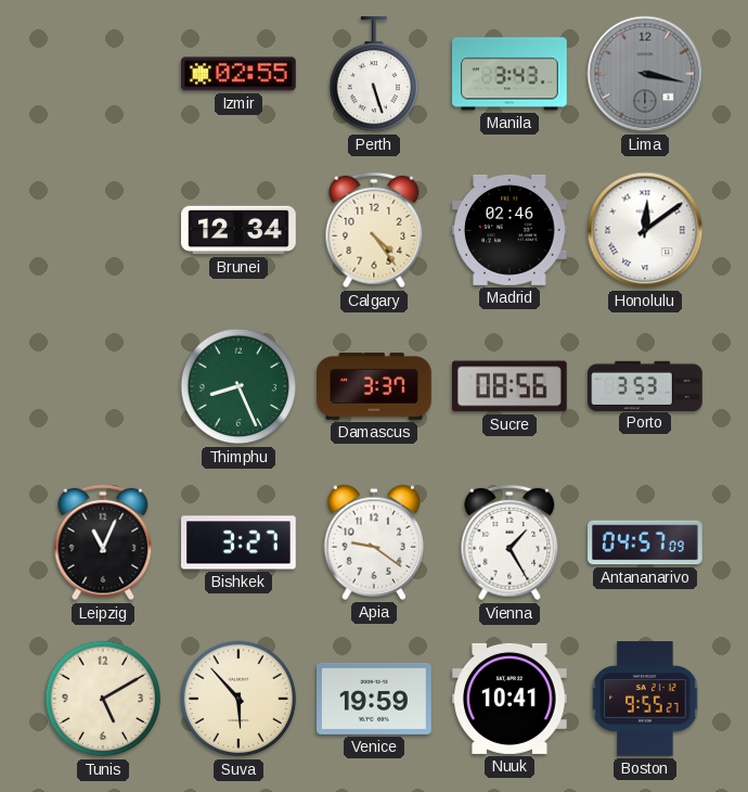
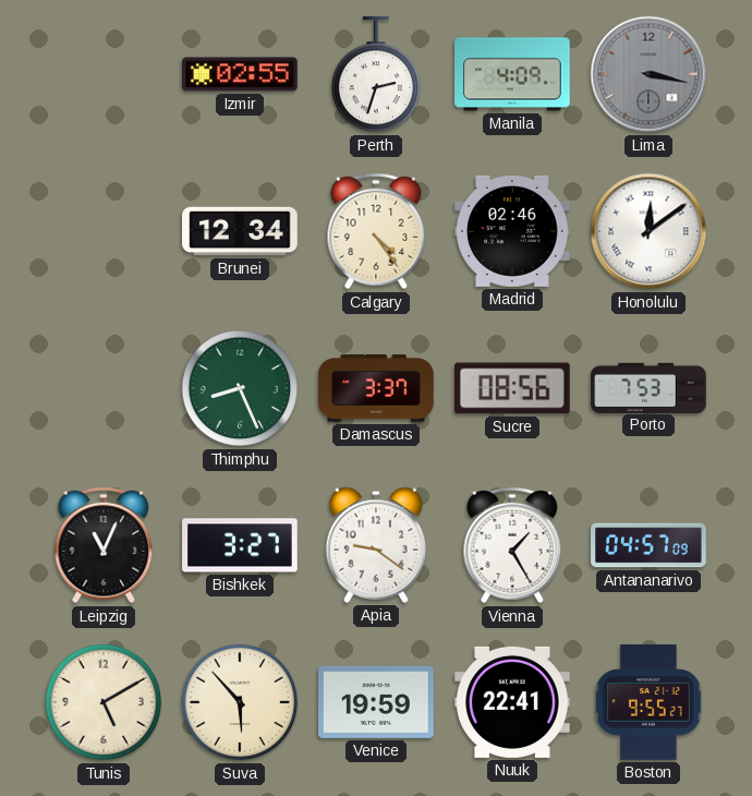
Perth: 5:27 -> 2:33 (375, 75)
Manila: 3:43 -> 4:09 (512, 74)
Porto: 3:53 -> 7:53 (648, 387)
Nuuk: 10:41 -> 22:41 (512, 702)
